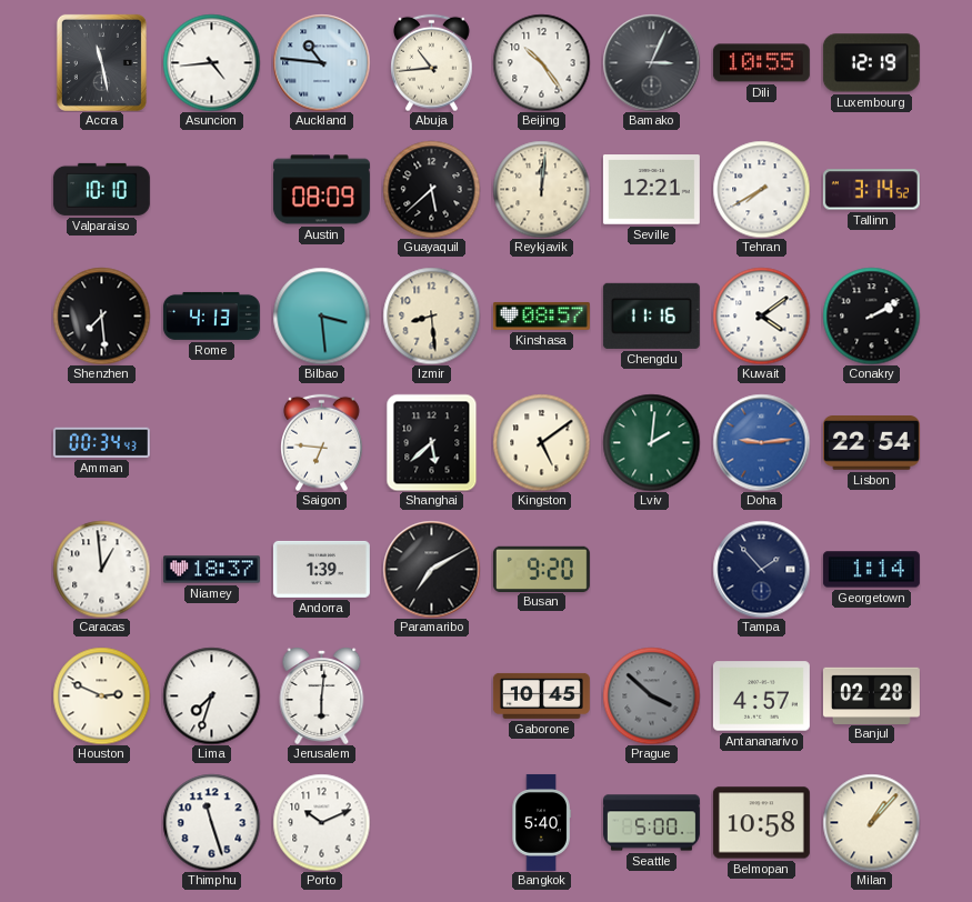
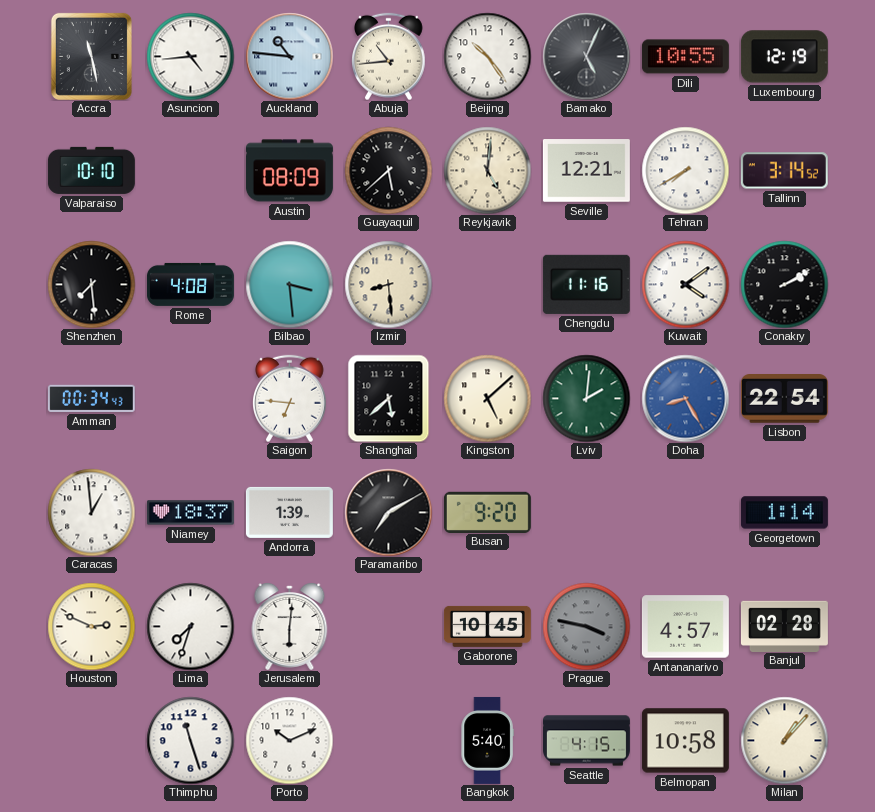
Bamako: 3:04 -> 5:04 (586, 56)
Reykjavik: 12:01 -> 5:01 (487, 170)
Rome: 4:13 -> 4:08 (190, 284)
Kinshasa: 08:57 -> none (541, 317)
Kingston: 5:09 -> 5:08 (487, 398)
Doha: 9:14 -> 8:25 (685, 398)
Tampa: 1:53 -> none (761, 569)
Prague: 3:52 -> 3:47 (586, 626)
Seattle: 5:00 -> 4:15 (586, 741)
